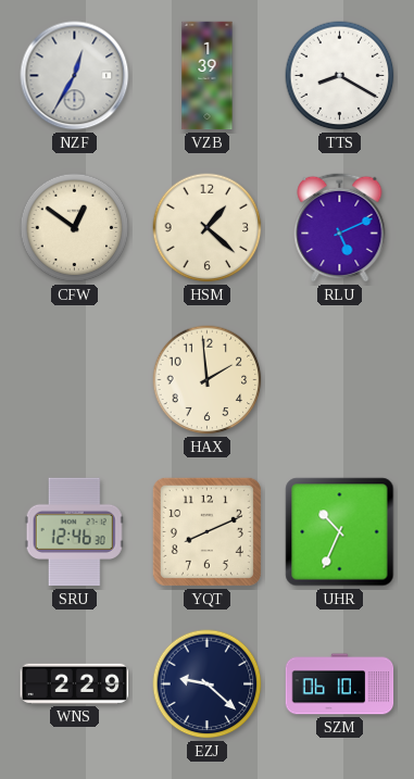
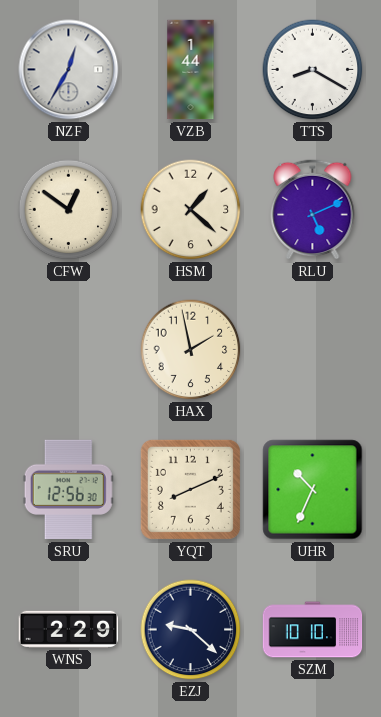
VZB: 1:39 -> 1:44 (191, 70)
HAX: 1:59 -> 1:58 (191, 350)
SRU: 12:46 -> 12:56 (68, 490)
SZM: 06:10 -> 10:10 (313, 630)
